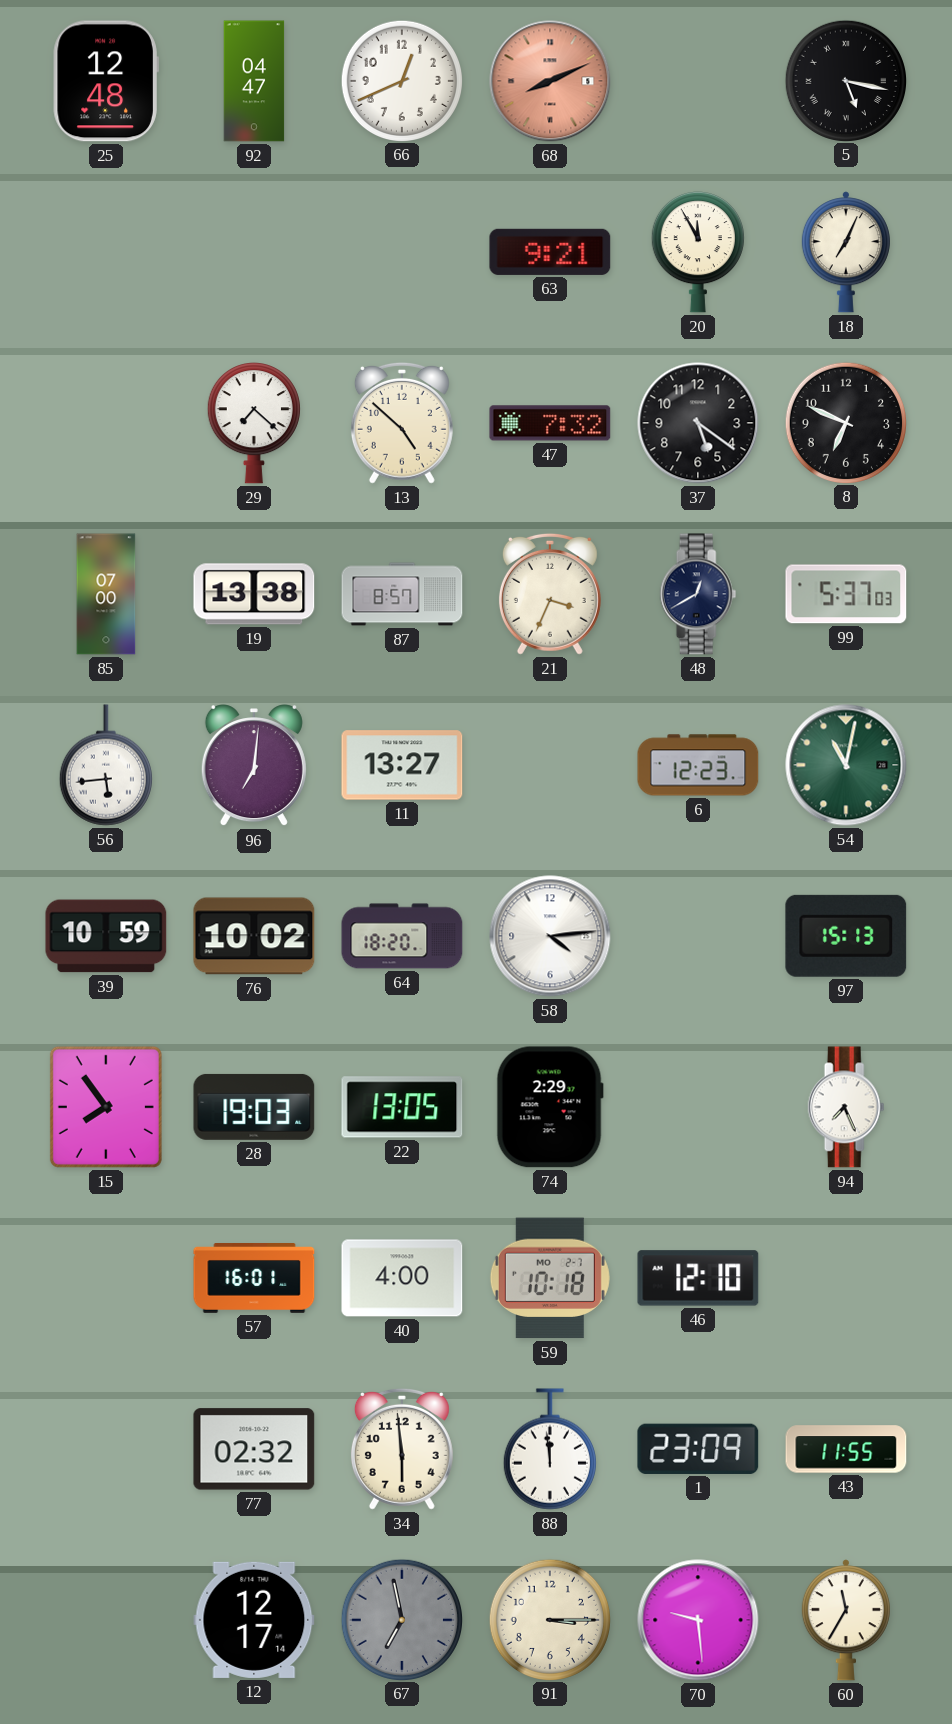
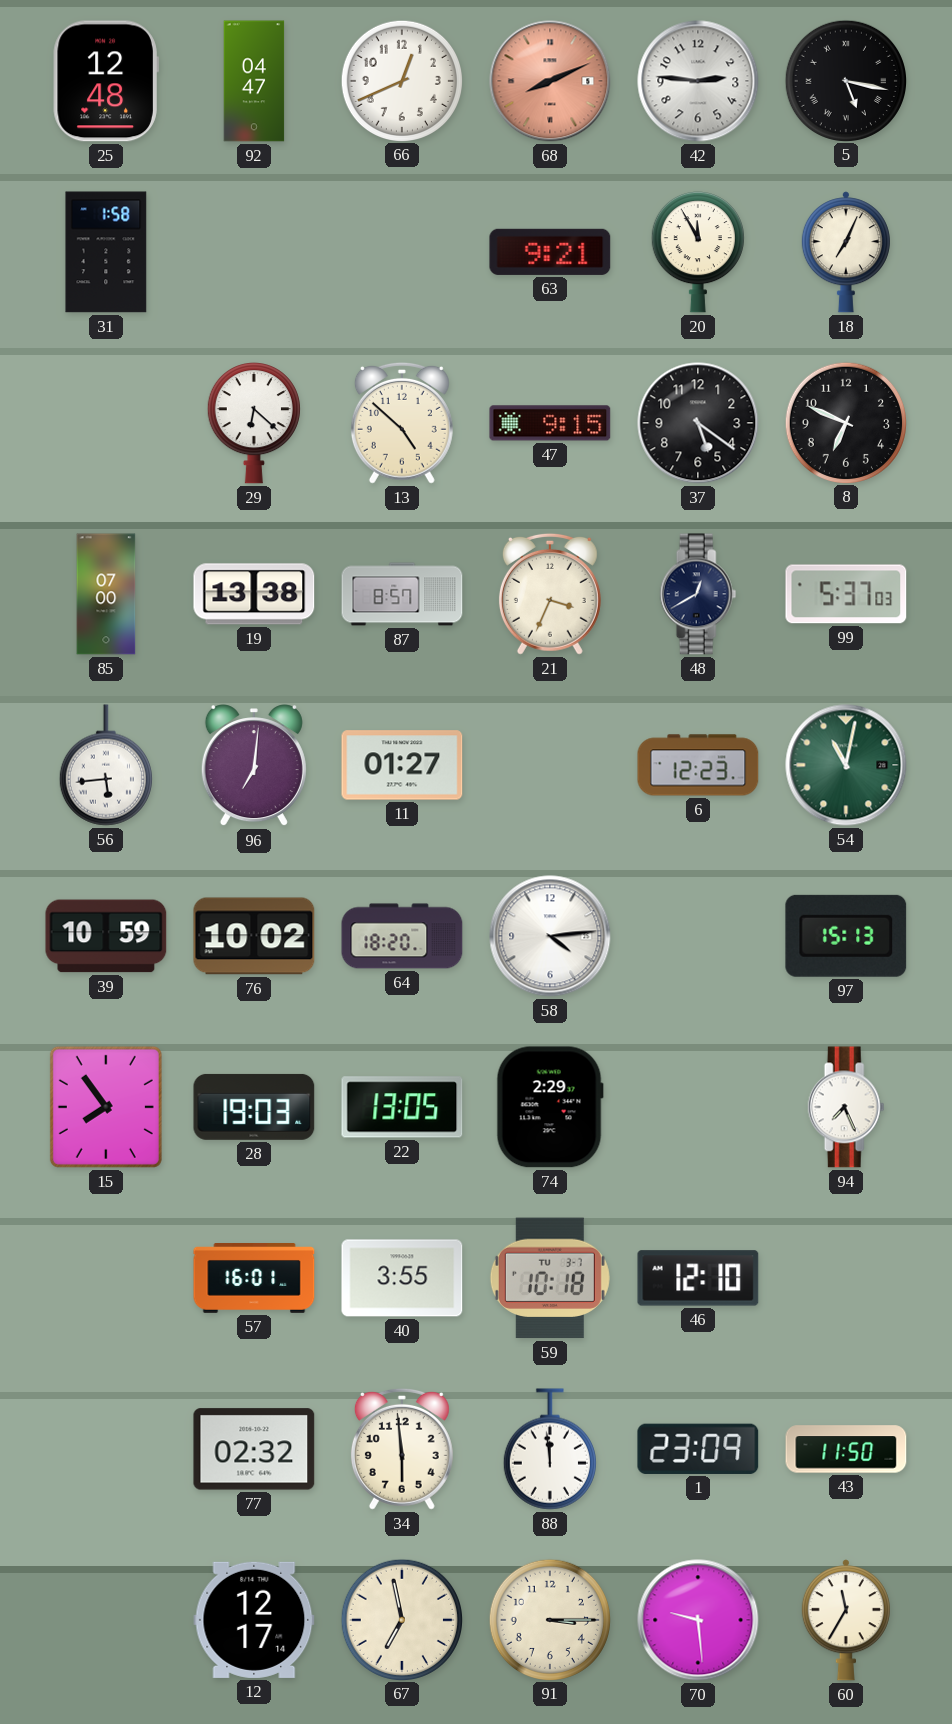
42: none -> 2:46 (698, 81)
31: none -> 1:58 (106, 252)
29: 7:22 -> 6:22 (254, 424)
47: 7:32 -> 9:15 (550, 423)
11: 13:27 -> 01:27 (402, 765)
40: 4:00 -> 3:55 (402, 1278)
59 date: MO 2-7 -> TU 3-7 (550, 1278)
43: 11:55 -> 11:50 (846, 1449)
67 dial: grey -> cream (401, 1619)
